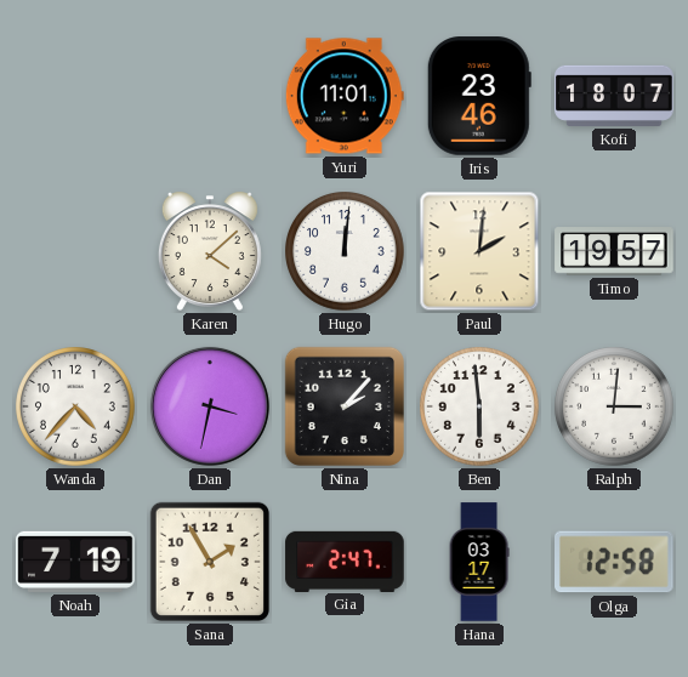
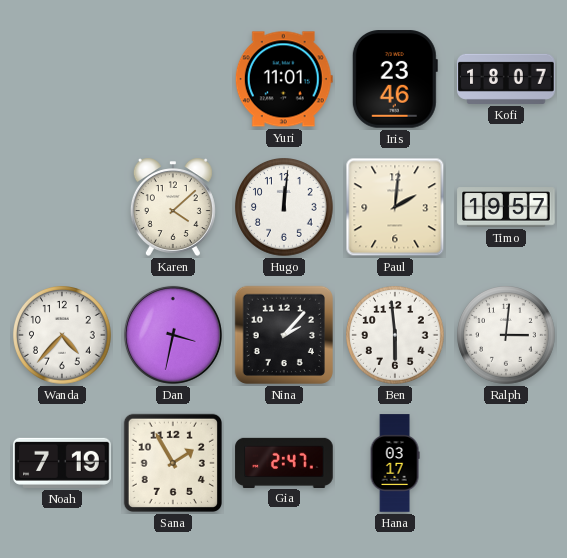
Olga: 12:58 -> none (615, 562)
